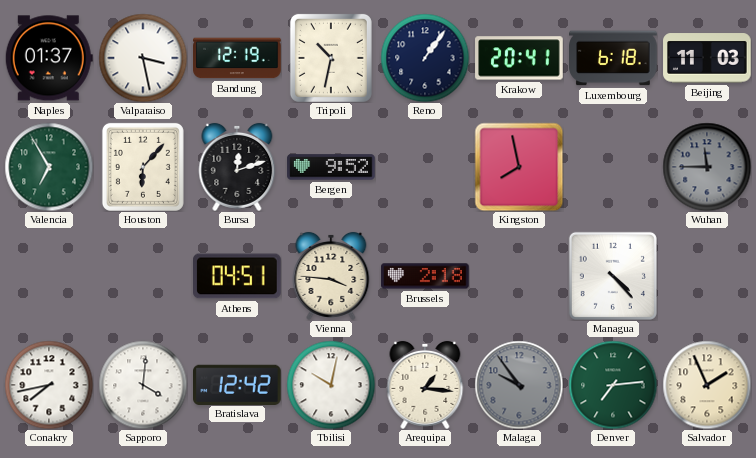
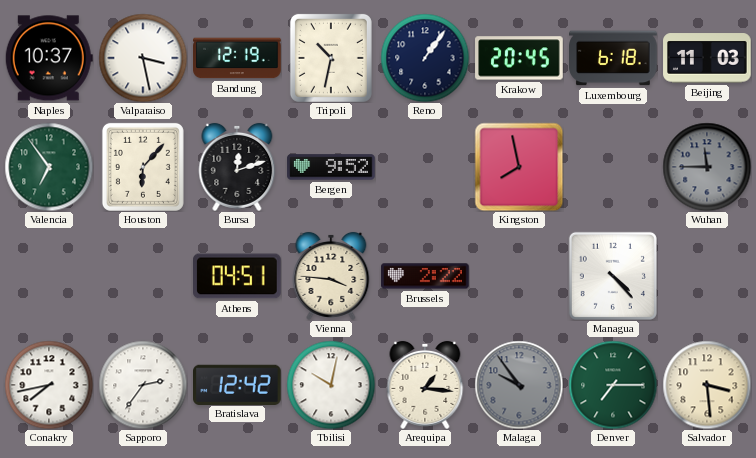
Naples: 01:37 -> 10:37 (49, 58)
Krakow: 20:41 -> 20:45 (519, 58)
Valencia: 6:55 -> 6:54 (49, 167)
Brussels: 2:18 -> 2:22 (425, 276)
Sapporo: 4:01 -> 2:36 (143, 385)
Denver: 7:14 -> 7:15 (613, 385)
Salvador: 1:56 -> 3:29 (707, 385)
